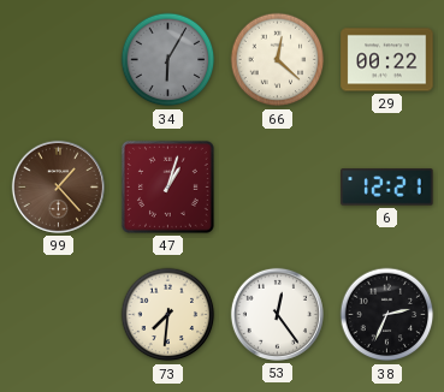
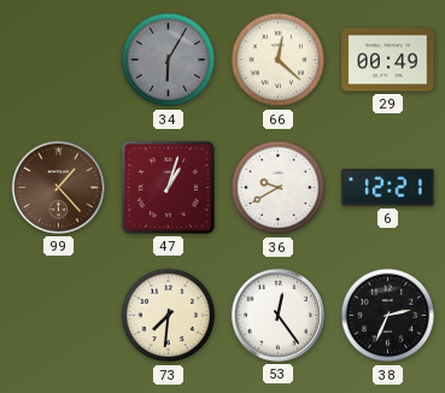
29: 00:22 -> 00:49 (388, 60)
36: none -> 9:40 (279, 188)
